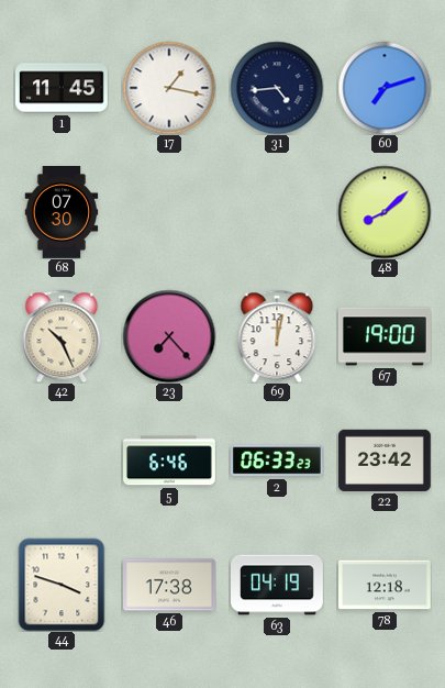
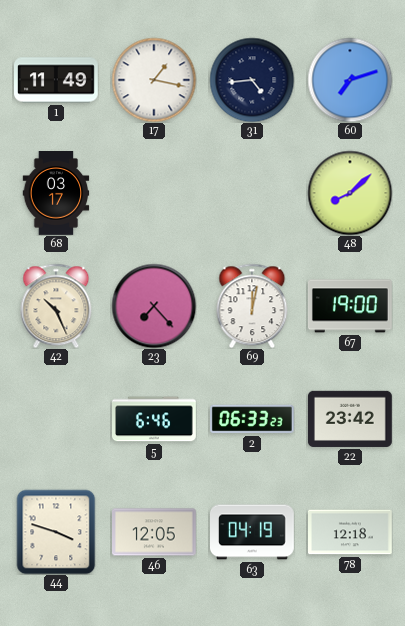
1: 11:45 -> 11:49 (57, 80)
68: 07:30 -> 03:17 (56, 194)
46: 17:38 -> 12:05 (155, 532)
